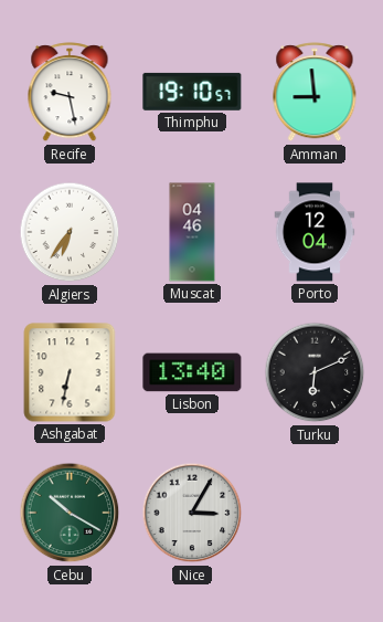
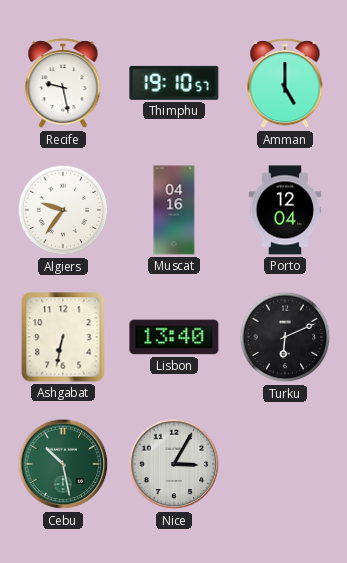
Amman: 8:59 -> 5:00 (285, 84)
Algiers: 6:36 -> 9:36 (63, 210)
Muscat: 04:46 -> 04:16 (174, 210)
Cebu: 10:20 -> 10:28 (63, 464)
